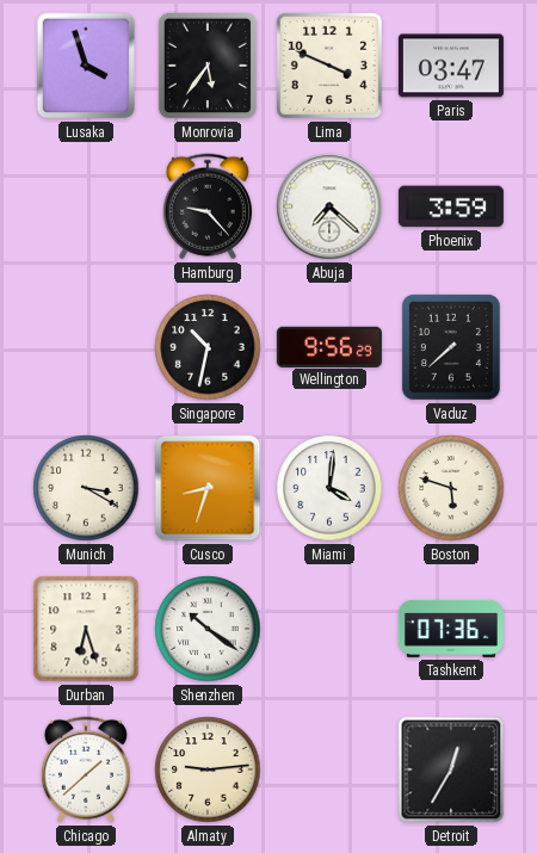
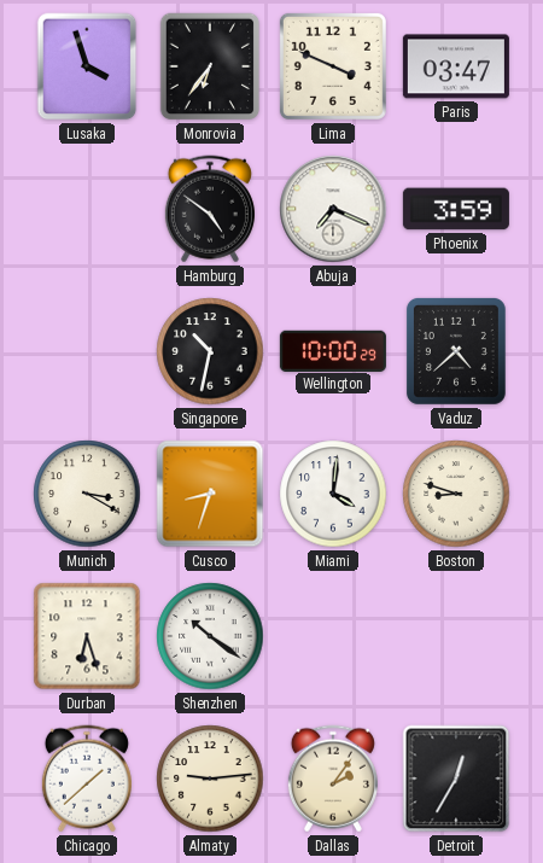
Monrovia: 5:36 -> 6:36 (210, 66)
Hamburg: 9:23 -> 4:51 (210, 209)
Abuja: 7:22 -> 7:19 (333, 209)
Wellington: 9:56 -> 10:00 (333, 350)
Vaduz: 7:38 -> 4:38 (456, 351)
Boston: 5:48 -> 8:48 (456, 494)
Tashkent: 07:36 -> none (451, 629)
Dallas: none -> 2:06 (333, 779)
